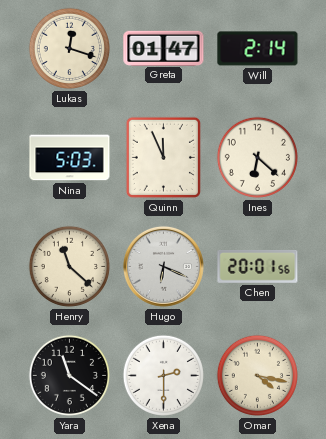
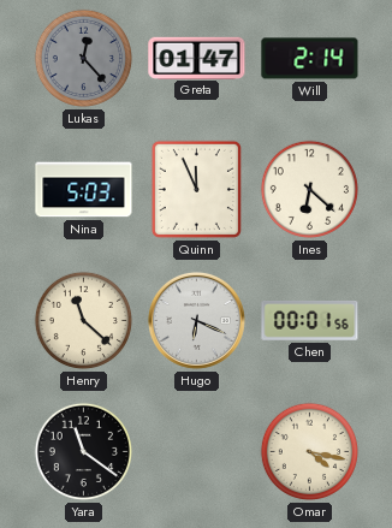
Lukas: 12:18 -> 12:23 (83, 58)
Lukas dial: cream -> grey (83, 58)
Chen: 20:01 -> 00:01 (310, 320)
Xena: 2:30 -> none (163, 375)
